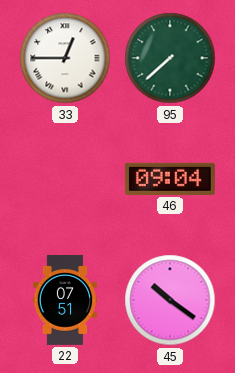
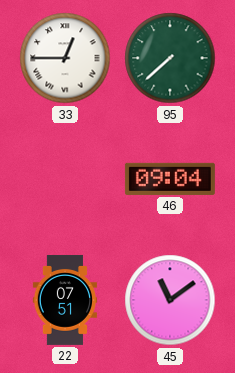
45: 10:21 -> 11:09 (170, 300)
